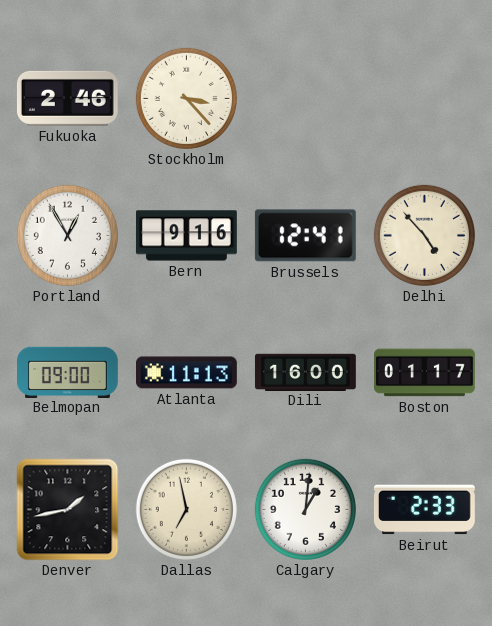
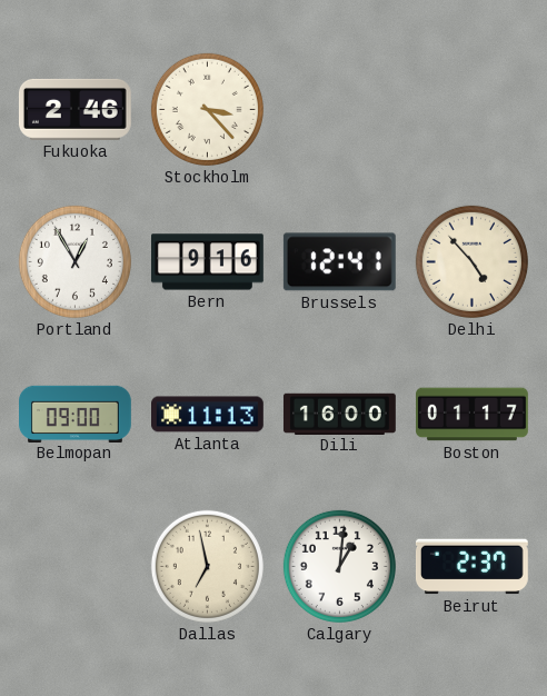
Denver: 1:43 -> none (68, 510)
Beirut: 2:33 -> 2:37 (471, 567)
